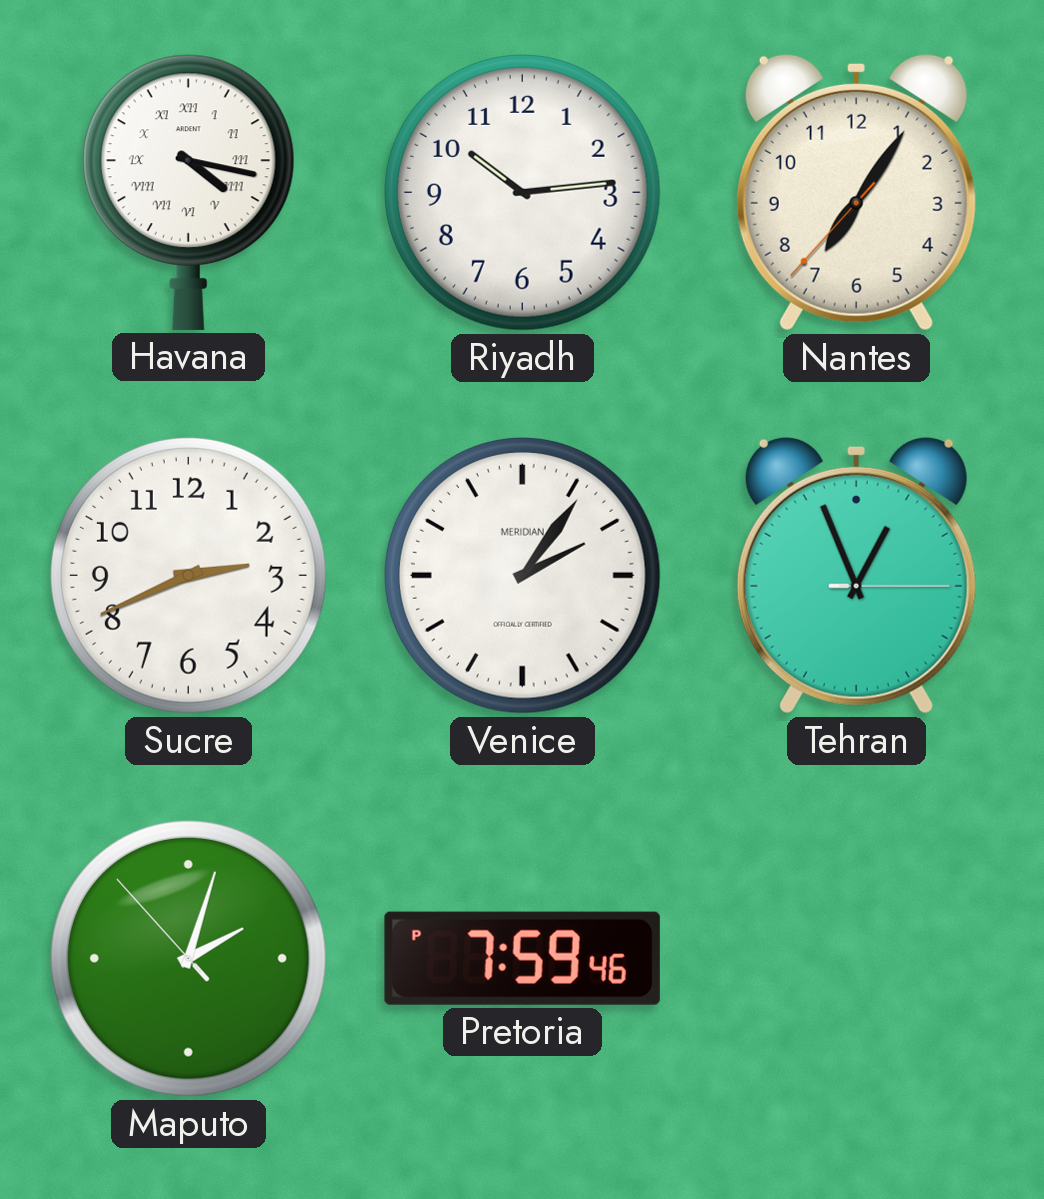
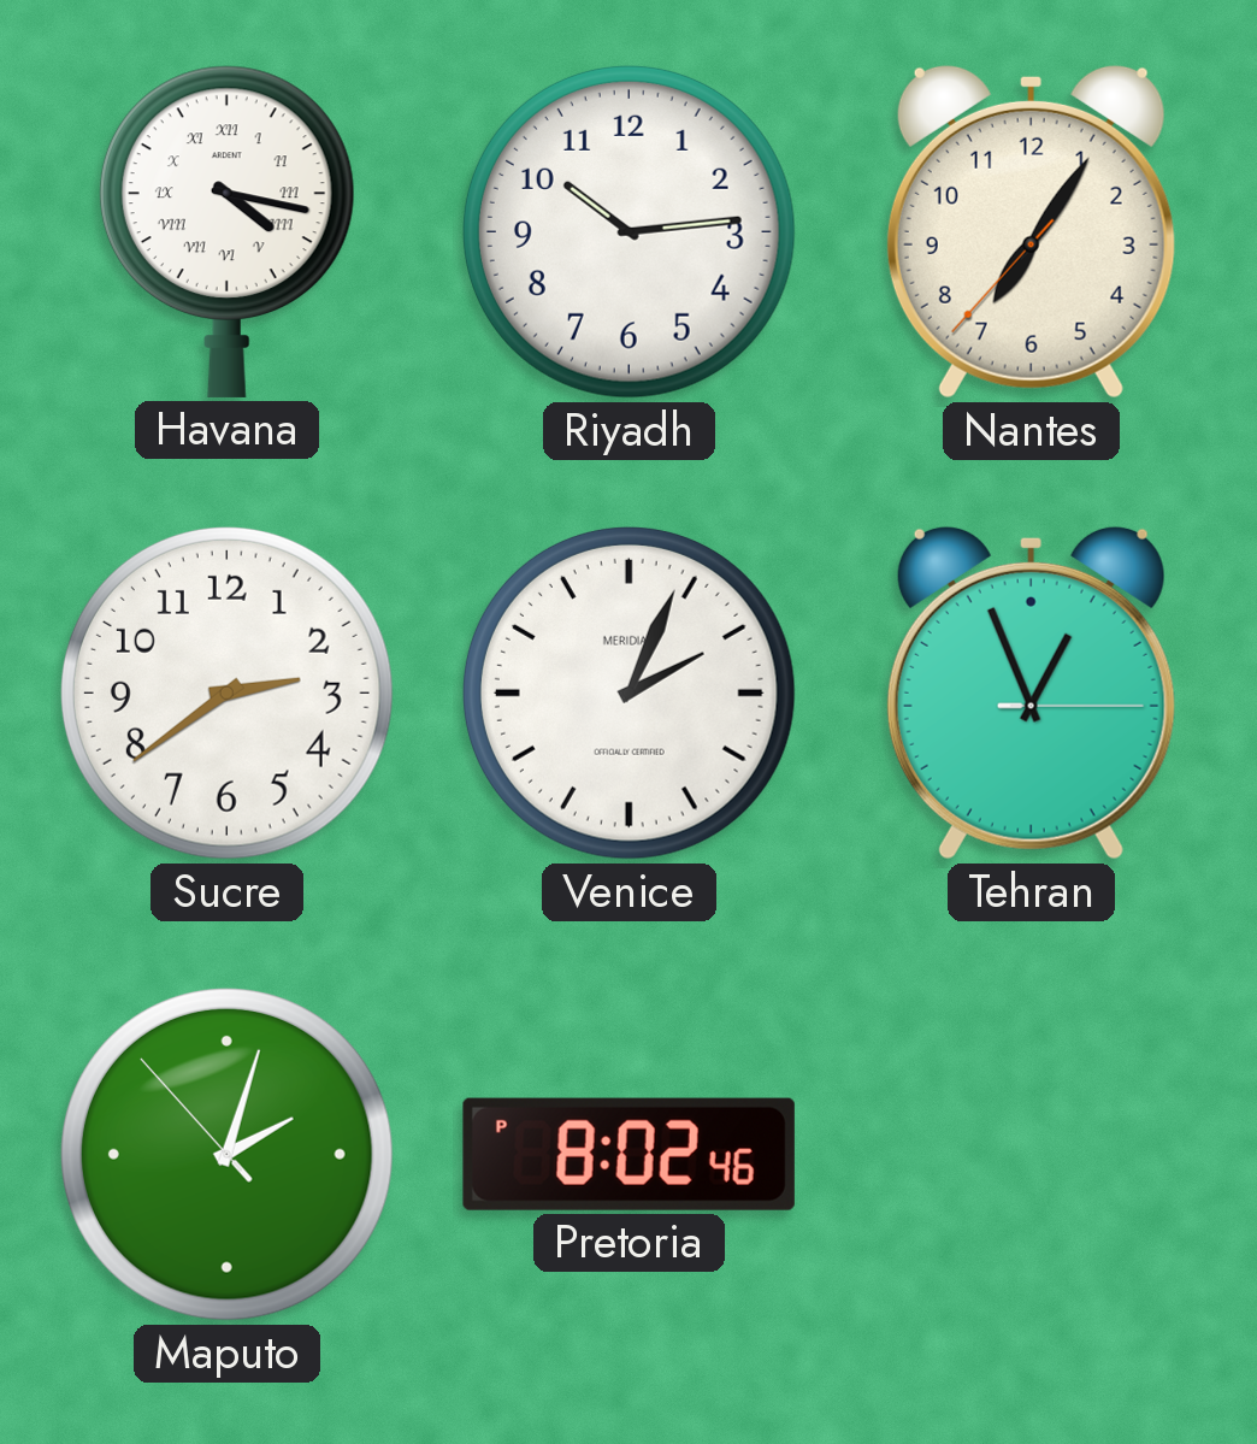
Sucre: 2:41 -> 2:39 (226, 692)
Venice: 2:06 -> 2:04 (628, 692)
Pretoria: 7:59 -> 8:02 (628, 1154)
